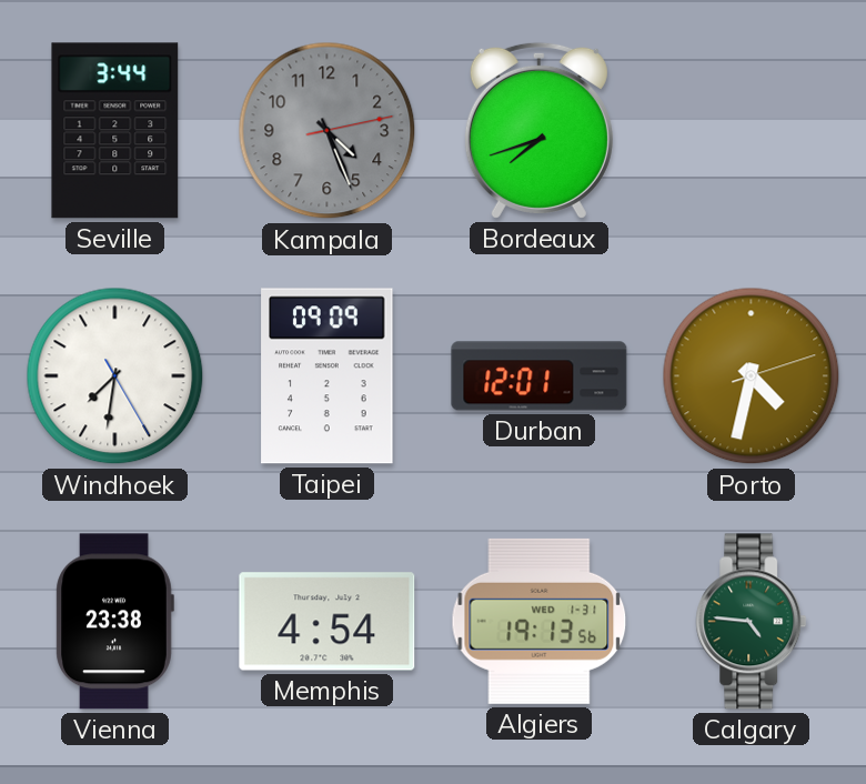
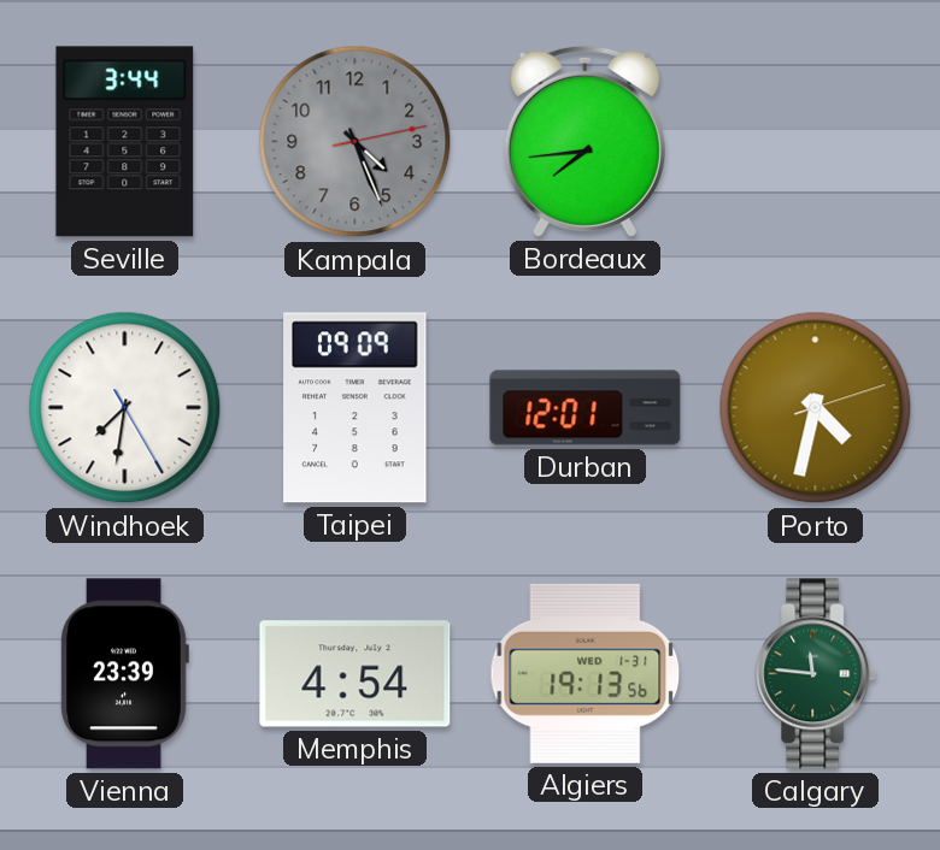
Bordeaux: 7:42 -> 7:44 (584, 141)
Vienna: 23:38 -> 23:39 (124, 674)
Calgary: 4:46 -> 11:46 (816, 674)
